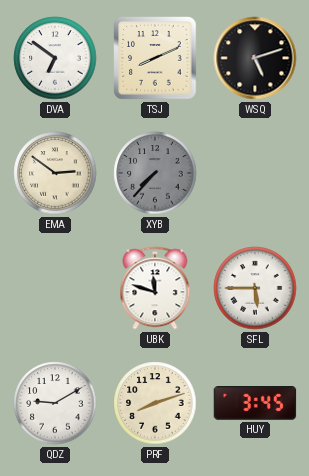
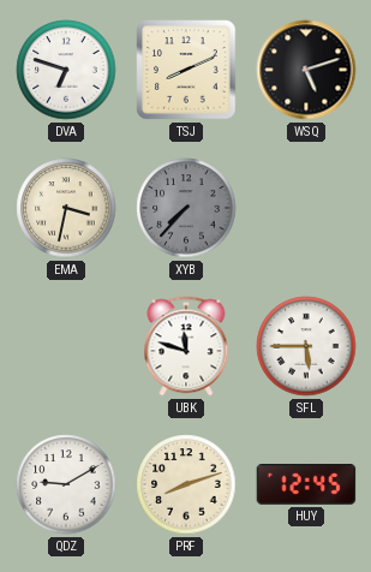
DVA: 6:51 -> 6:48 (66, 70)
EMA: 2:51 -> 3:32 (66, 208)
HUY: 3:45 -> 12:45 (306, 485)
